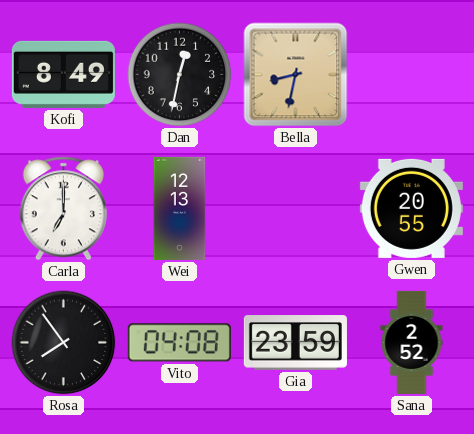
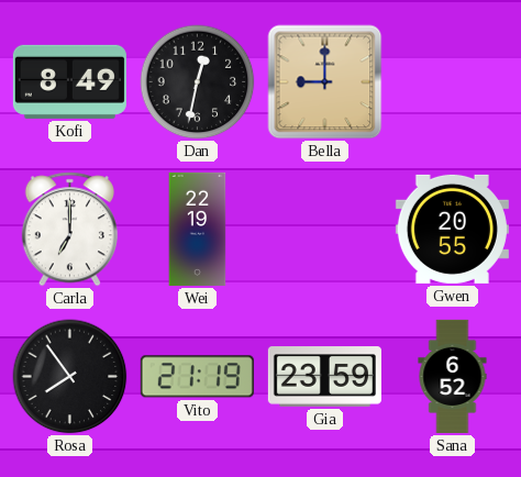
Bella: 8:32 -> 9:00 (325, 82)
Wei: 12:13 -> 22:19 (198, 229)
Vito: 04:08 -> 21:19 (197, 377)
Sana: 2:52 -> 6:52 (453, 376)
